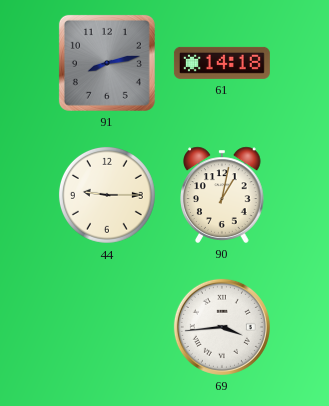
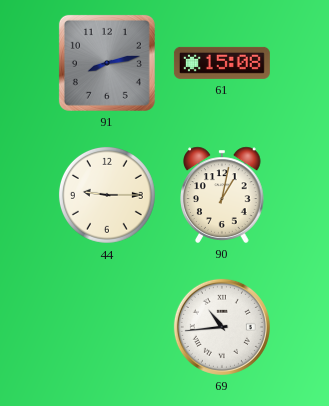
61: 14:18 -> 15:08 (222, 63)
69: 3:44 -> 10:44 (222, 327)
